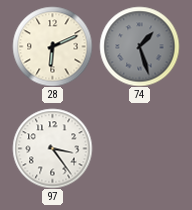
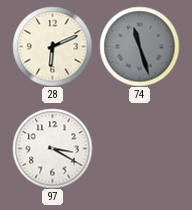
74: 1:27 -> 11:27 (139, 46)
97: 3:24 -> 3:20 (52, 148)
